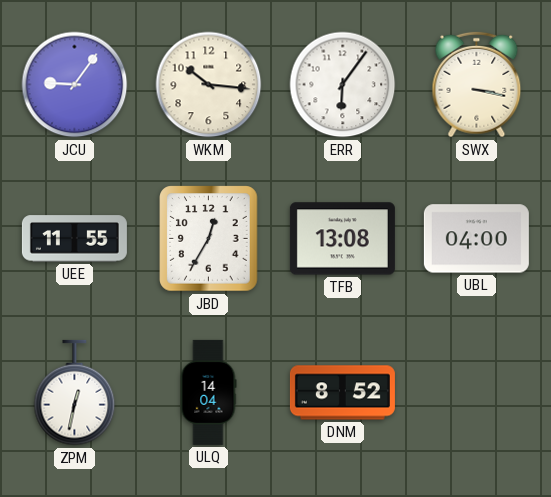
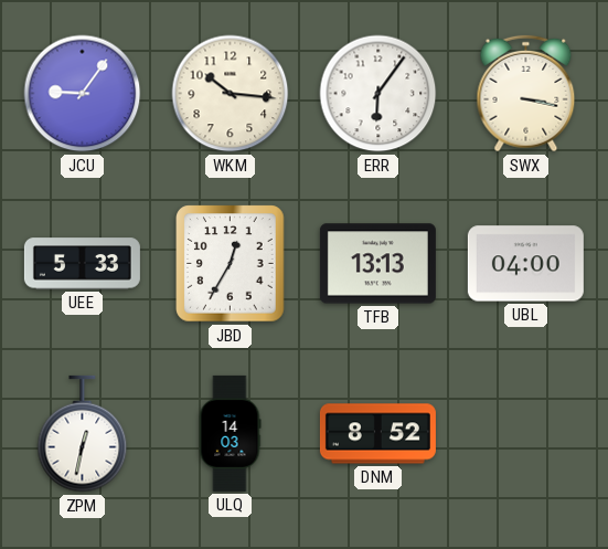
UEE: 11:55 -> 5:33 (82, 264)
TFB: 13:08 -> 13:13 (377, 264)
ULQ: 14:04 -> 14:03 (230, 433)
